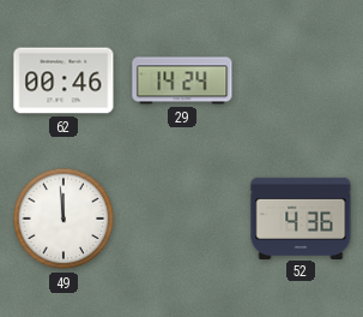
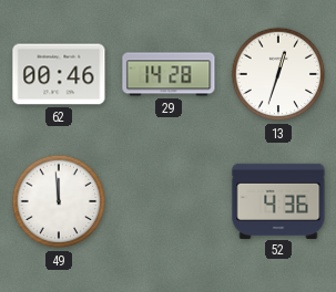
29: 14:24 -> 14:28 (169, 74)
13: none -> 12:33 (278, 74)
